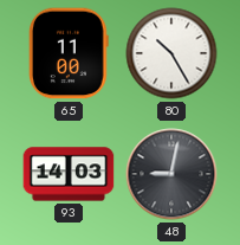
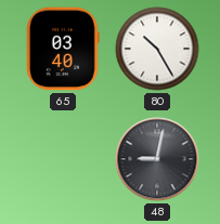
65: 11:00 -> 03:40 (63, 49)
93: 14:03 -> none (69, 174)
